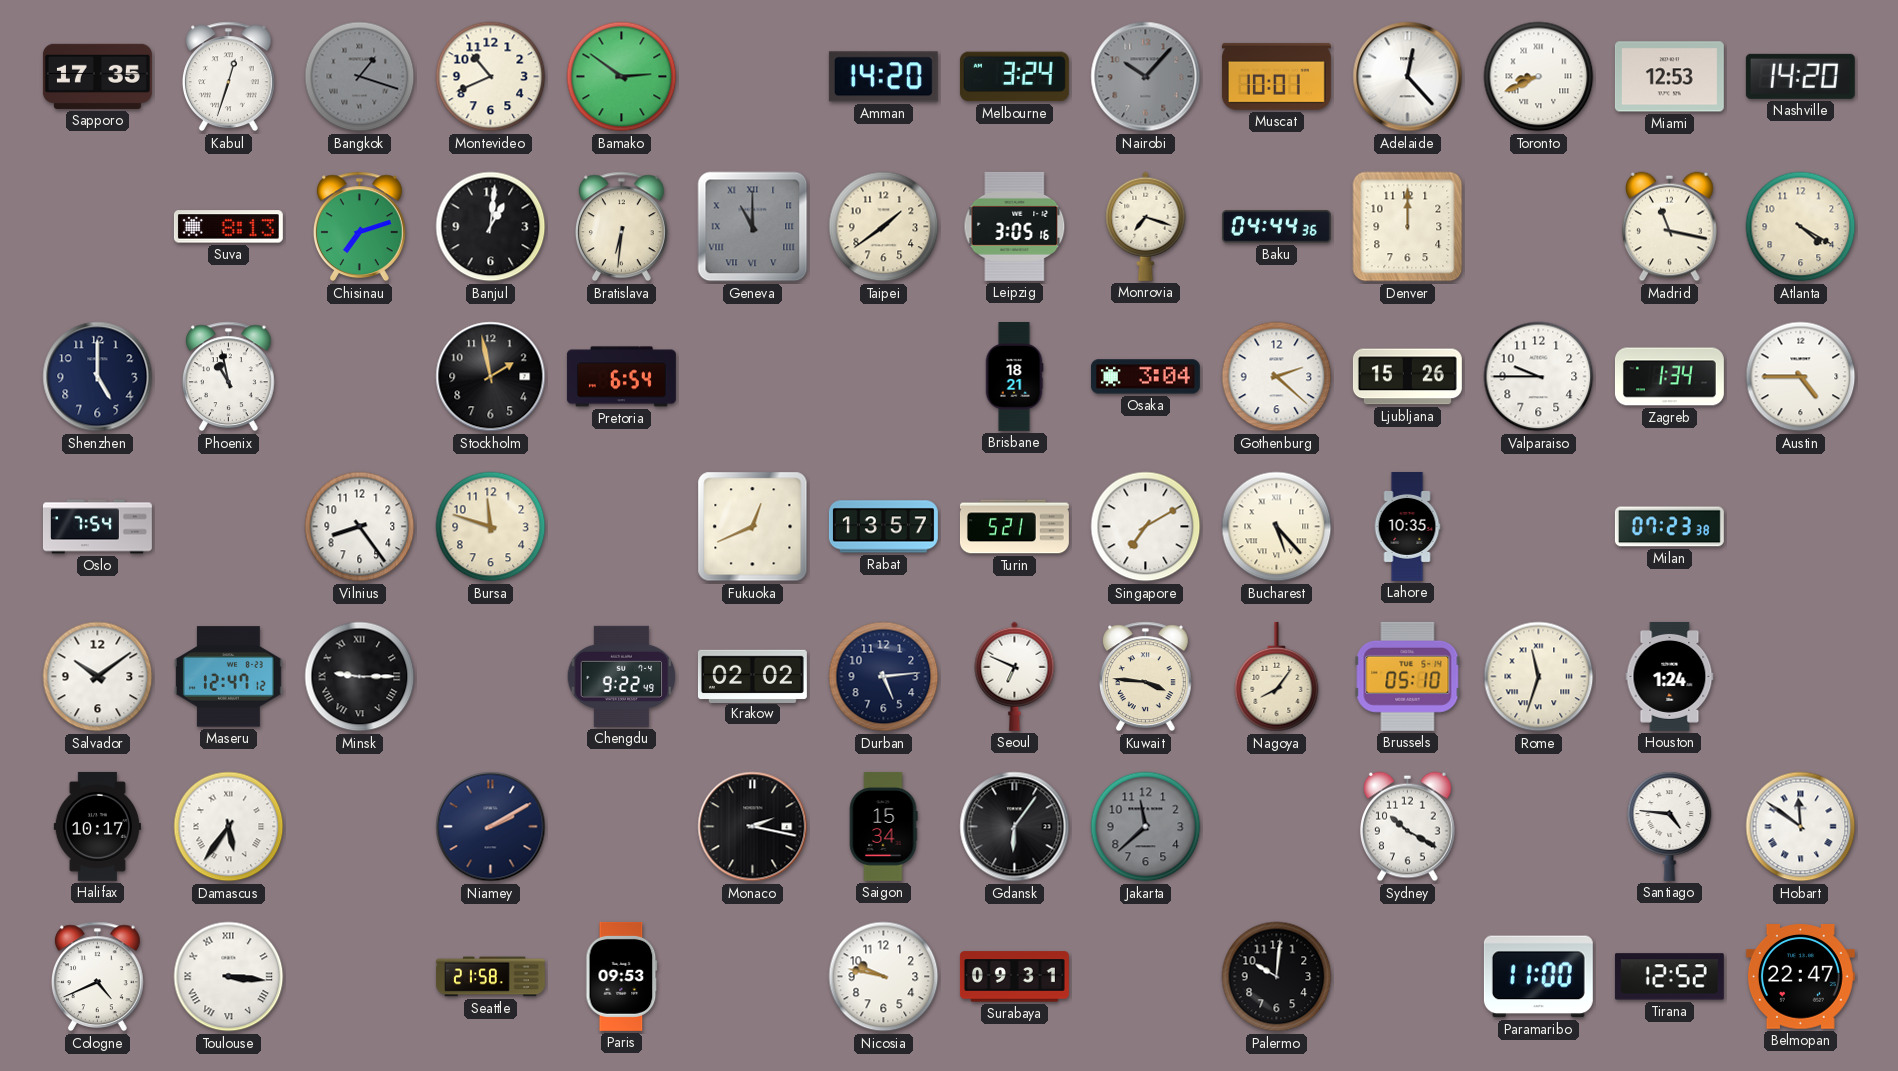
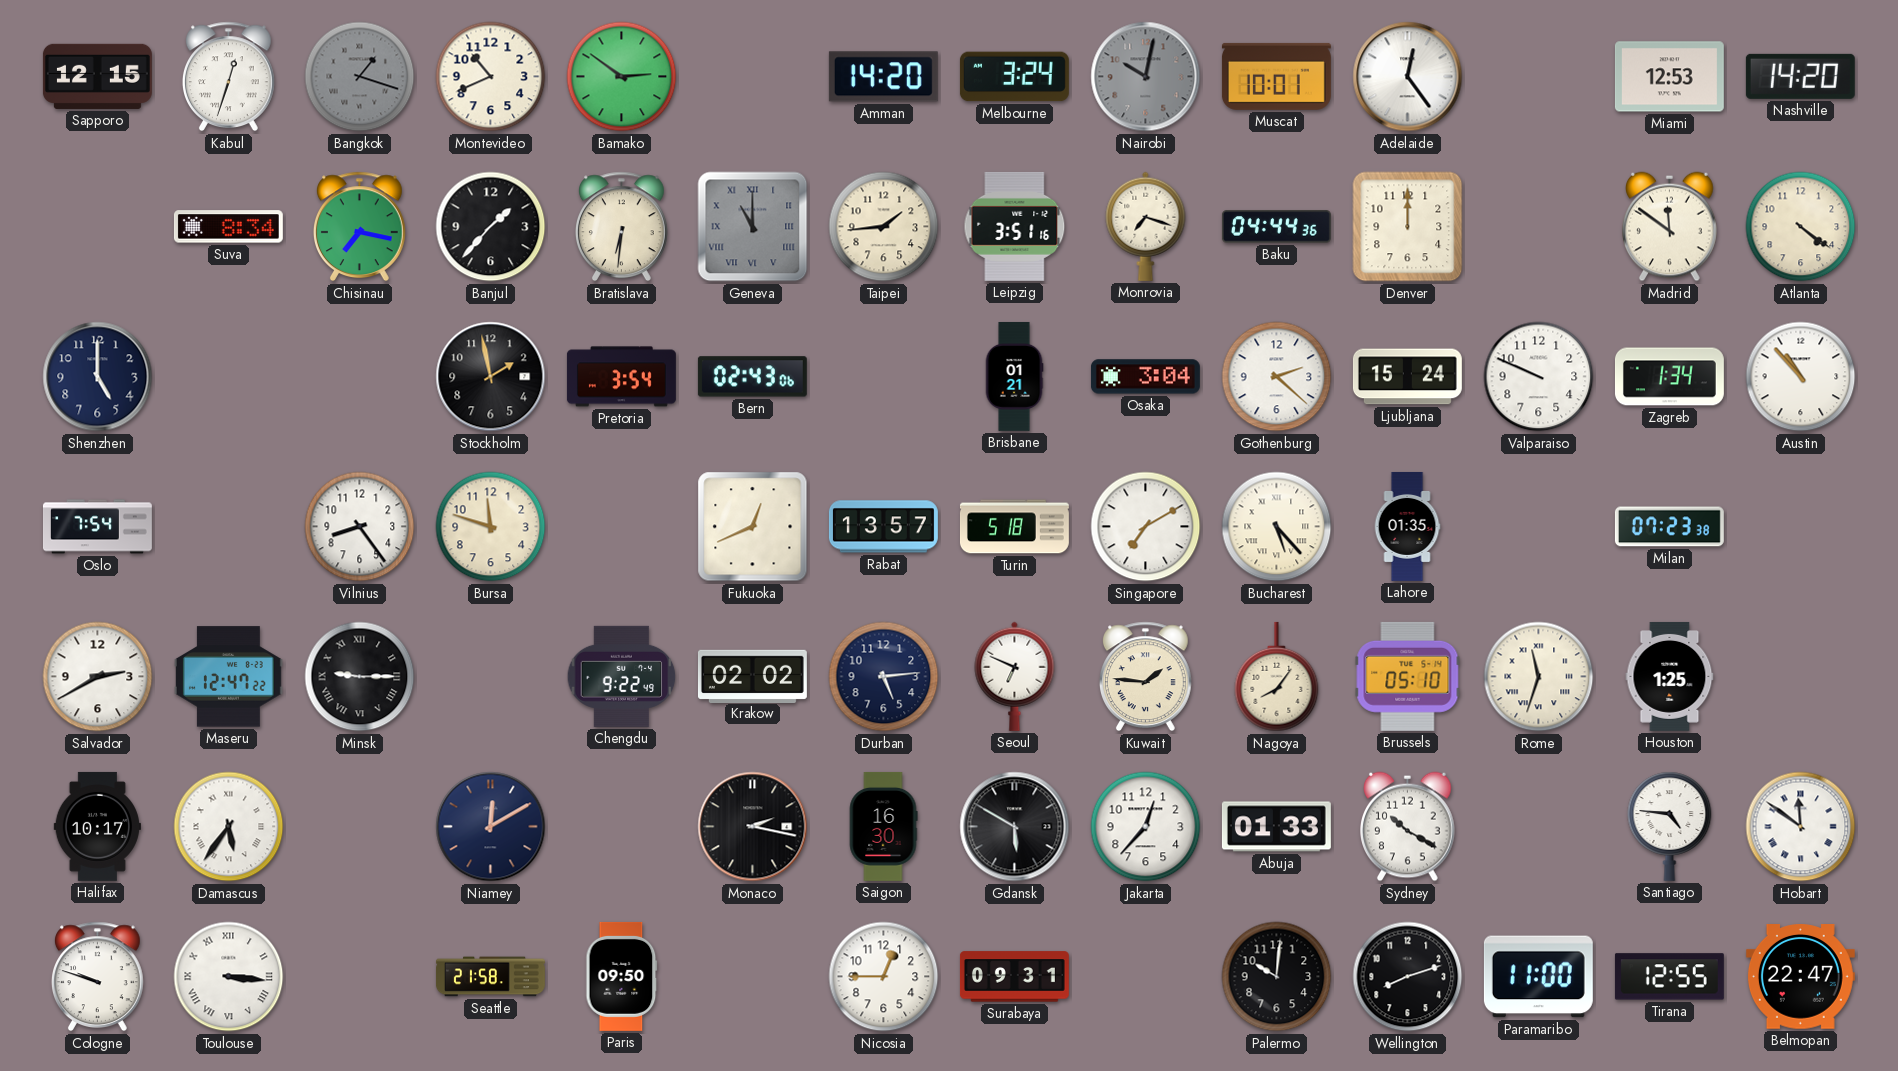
Sapporo: 17:35 -> 12:15 (97, 76)
Nairobi: 10:07 -> 10:02 (1146, 77)
Adelaide: 12:23 -> 12:24 (1408, 77)
Toronto: 8:41 -> none (1539, 77)
Suva: 8:13 -> 8:34 (228, 227)
Chisinau: 7:12 -> 7:17 (359, 227)
Banjul: 1:01 -> 1:37 (491, 227)
Taipei: 1:39 -> 1:44 (884, 227)
Leipzig: 3:05 -> 3:51 (1015, 226)
Madrid: 11:17 -> 11:51 (1670, 227)
Atlanta: 4:20 -> 4:21 (1801, 227)
Phoenix: 10:58 -> none (228, 377)
Pretoria: 6:54 -> 3:54 (621, 377)
Bern: none -> 02:43 (752, 377)
Brisbane: 18:21 -> 01:21 (1014, 376)
Ljubljana: 15:26 -> 15:24 (1407, 377)
Valparaiso: 9:45 -> 9:49 (1539, 377)
Austin: 4:45 -> 10:53 (1801, 377)
Turin: 5:21 -> 5:18 (1014, 527)
Lahore: 10:35 -> 01:35 (1407, 526)
Salvador: 10:09 -> 2:40 (98, 677)
Maseru: 12:47:12 -> 12:47:22 (228, 677)
Kuwait: 3:46 -> 1:46 (1145, 677)
Houston: 1:24 -> 1:25 (1670, 676)
Niamey: 2:10 -> 12:10 (491, 827)
Saigon: 15:34 -> 16:30 (883, 826)
Gdansk: 6:06 -> 5:50 (1015, 827)
Jakarta: 11:38 -> 12:37 (1146, 827)
Jakarta dial: grey -> white (1146, 827)
Abuja: none -> 01:33 (1276, 827)
Cologne: 4:41 -> 9:48 (97, 977)
Paris: 09:53 -> 09:50 (622, 976)
Nicosia: 9:47 -> 12:45 (884, 977)
Wellington: none -> 8:12 (1408, 977)
Tirana: 12:52 -> 12:55 (1669, 977)
